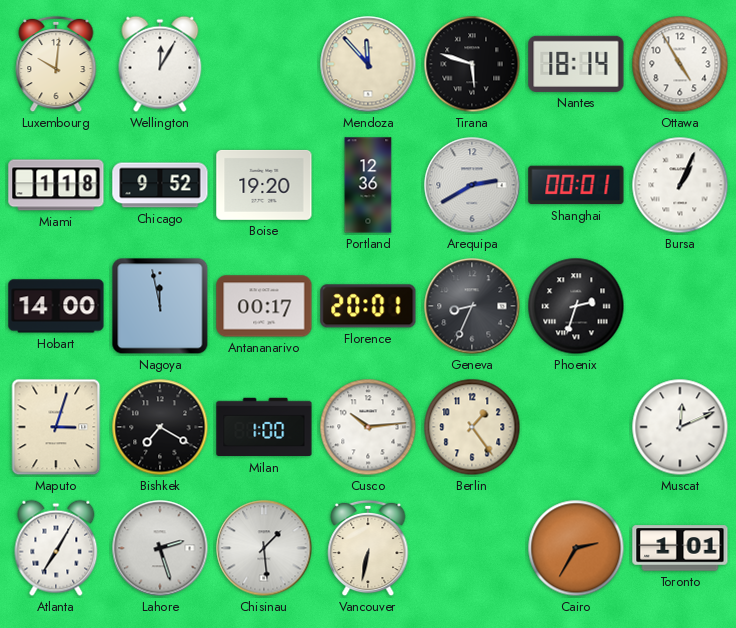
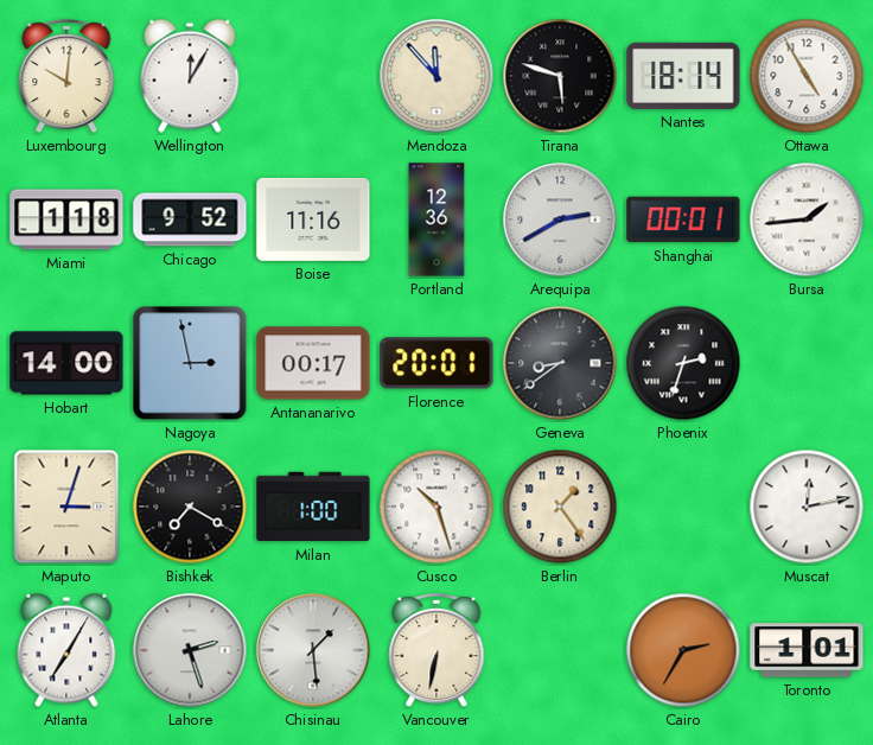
Boise: 19:20 -> 11:16 (313, 219)
Bursa: 1:04 -> 1:44 (807, 219)
Nagoya: 11:58 -> 2:58 (190, 363)
Geneva: 8:34 -> 8:39 (560, 363)
Cusco: 10:14 -> 10:27 (436, 507)
Muscat: 12:11 -> 12:13 (807, 507)
